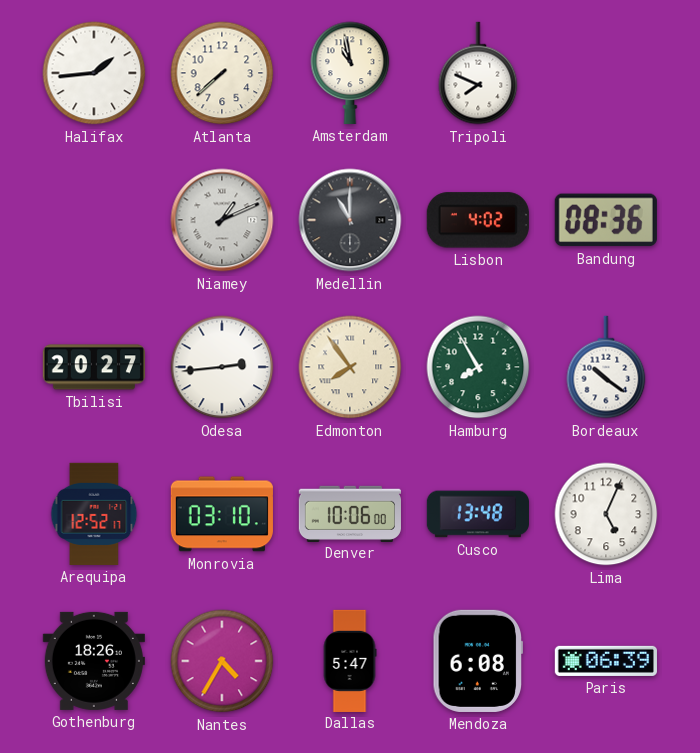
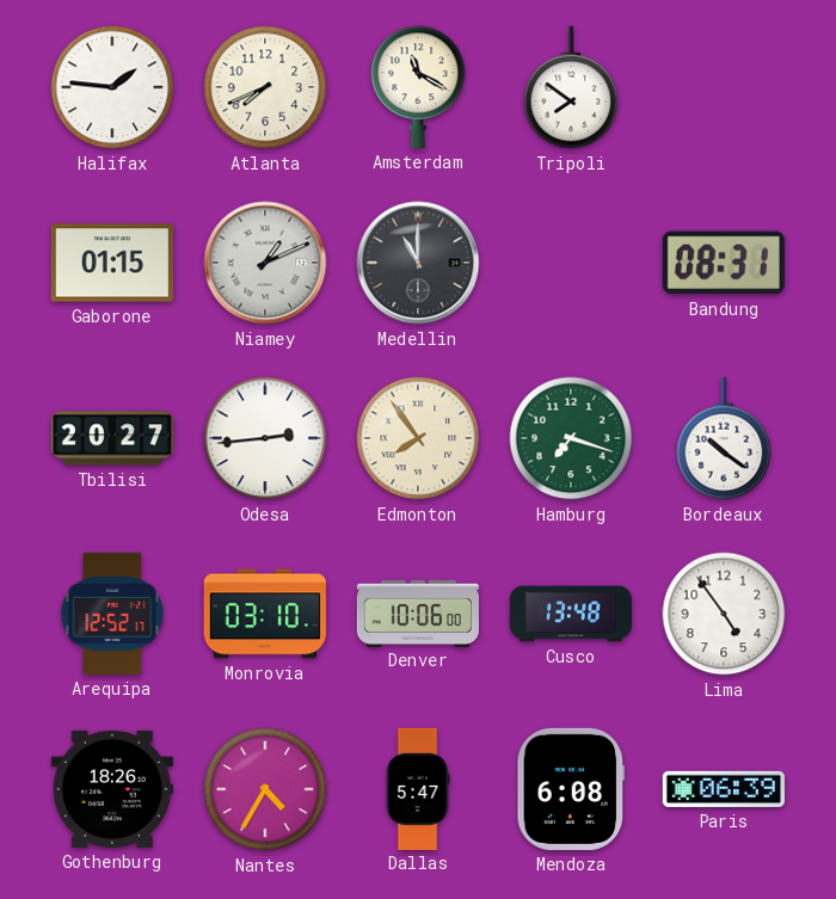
Halifax: 1:44 -> 1:46 (112, 87)
Atlanta: 7:38 -> 7:41 (265, 87)
Amsterdam: 10:58 -> 11:20 (418, 87)
Tripoli: 7:49 -> 7:51 (571, 87)
Gaborone: none -> 01:15 (112, 263)
Lisbon: 4:02 -> none (478, 220)
Bandung: 08:36 -> 08:31 (724, 263)
Hamburg: 7:55 -> 7:18 (571, 438)
Lima: 5:04 -> 4:54 (724, 614)
